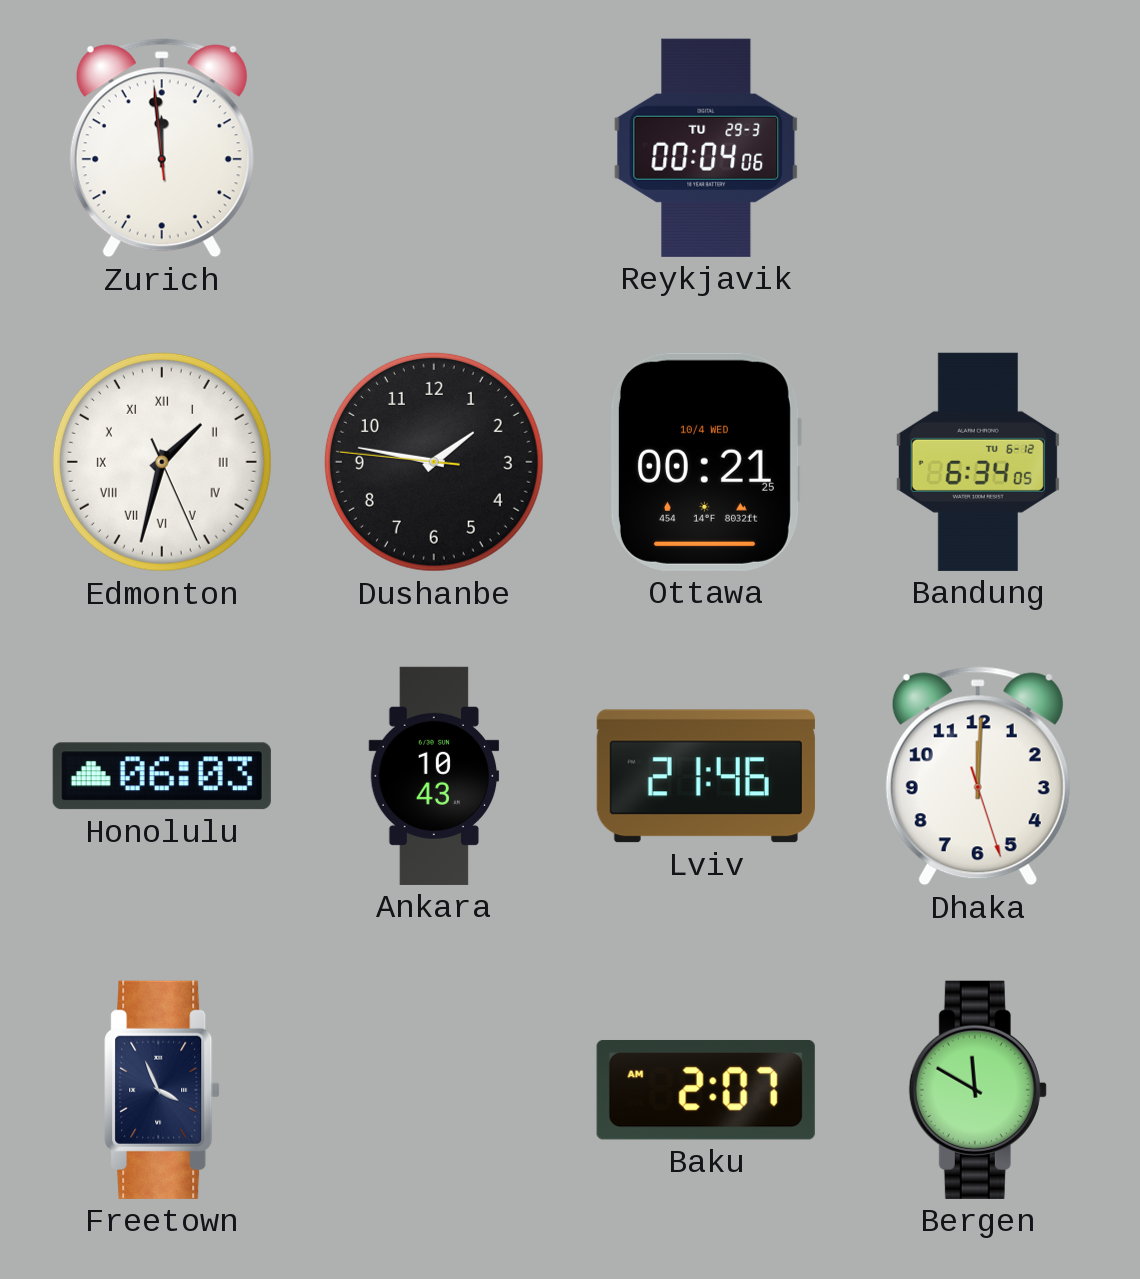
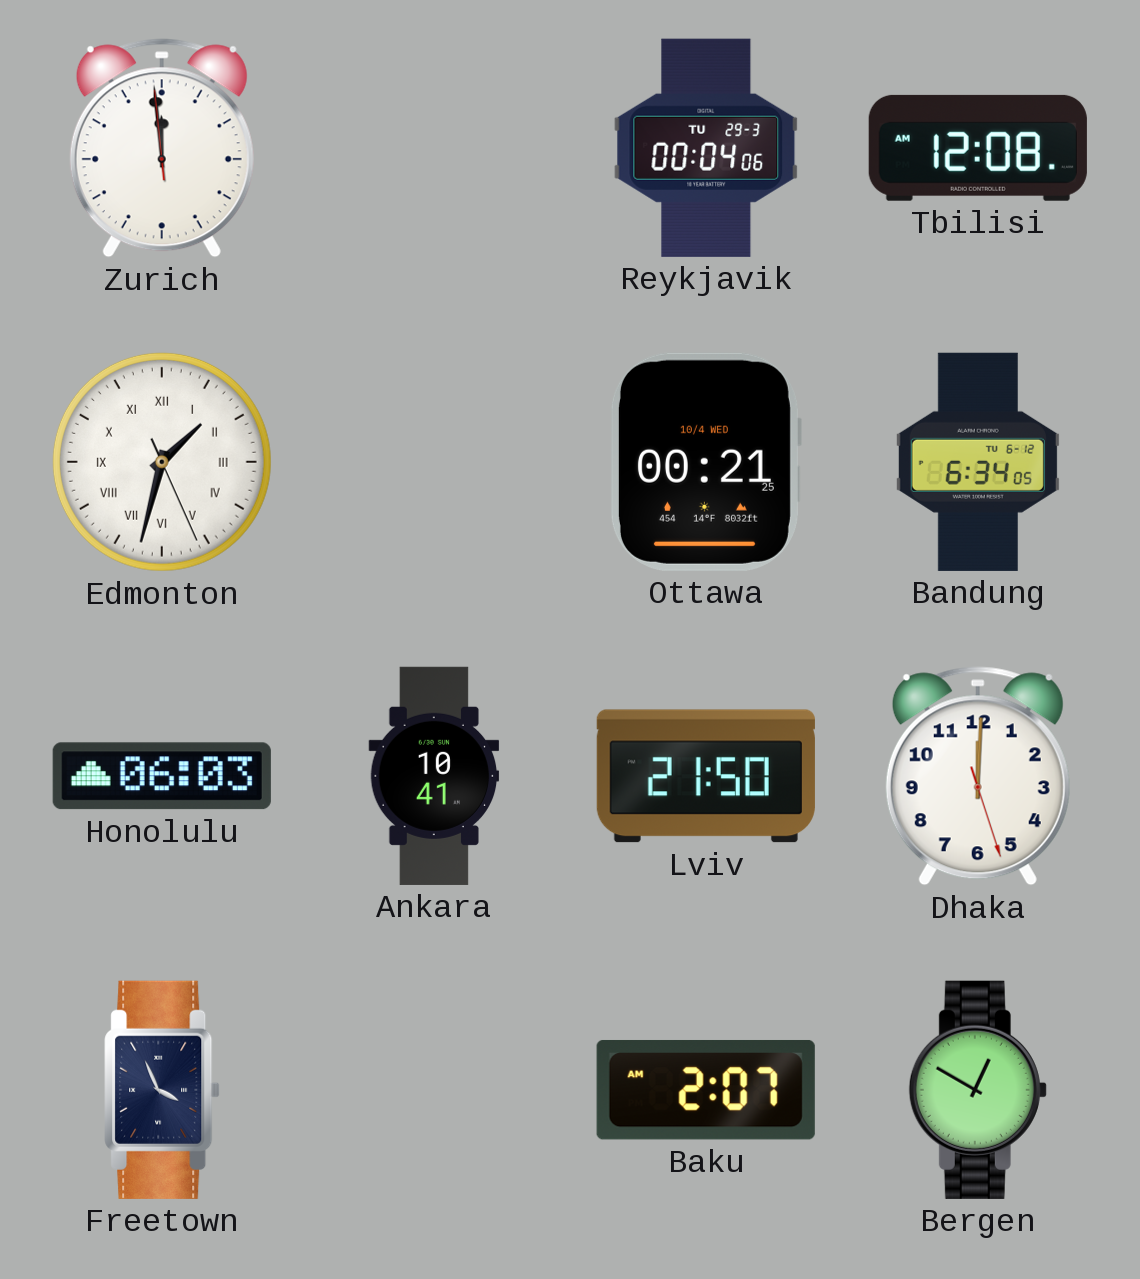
Tbilisi: none -> 12:08 (978, 148)
Dushanbe: 1:46 -> none (434, 462)
Ankara: 10:43 -> 10:41 (434, 776)
Lviv: 21:46 -> 21:50 (706, 776)
Bergen: 11:50 -> 12:50 (978, 1090)
